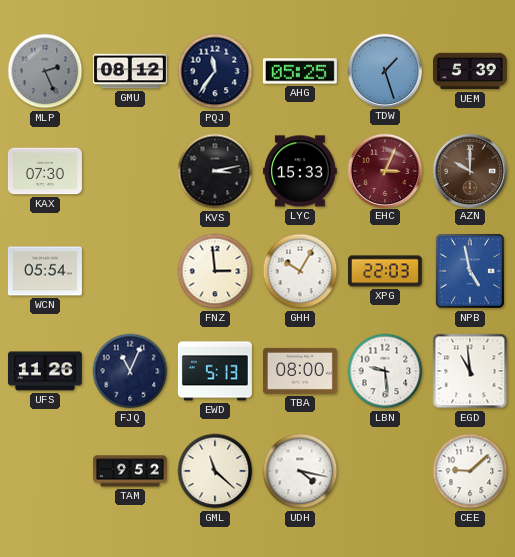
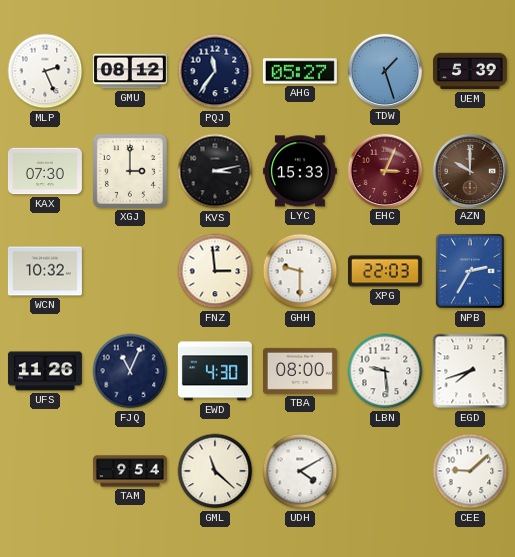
MLP dial: grey -> white (45, 71)
AHG: 05:25 -> 05:27 (300, 71)
XGJ: none -> 3:00 (130, 171)
WCN: 05:54 -> 10:32 (45, 271)
GHH: 10:05 -> 9:30 (300, 271)
NPB: 4:58 -> 2:35 (470, 271)
EWD: 5:13 -> 4:30 (215, 371)
EGD: 10:59 -> 7:42 (470, 371)
TAM: 9:52 -> 9:54 (130, 471)
UDH: 4:17 -> 4:10 (300, 471)
